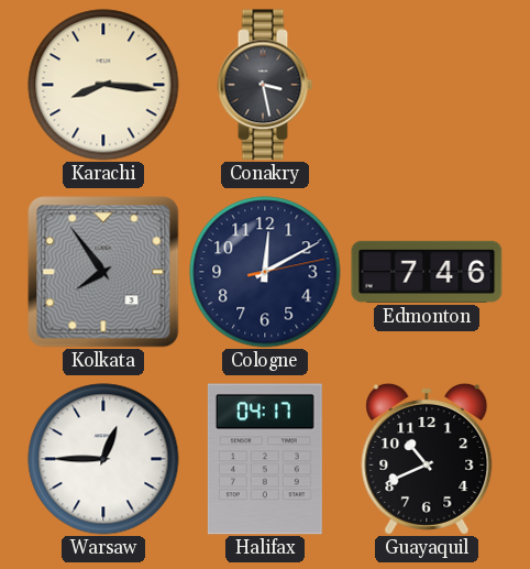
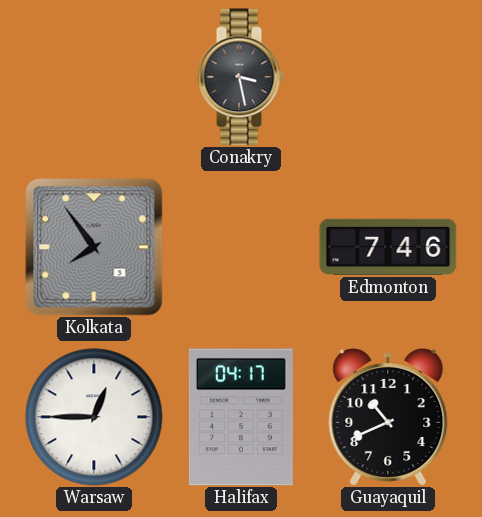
Karachi: 8:16 -> none (103, 85)
Cologne: 12:10 -> none (265, 272)
